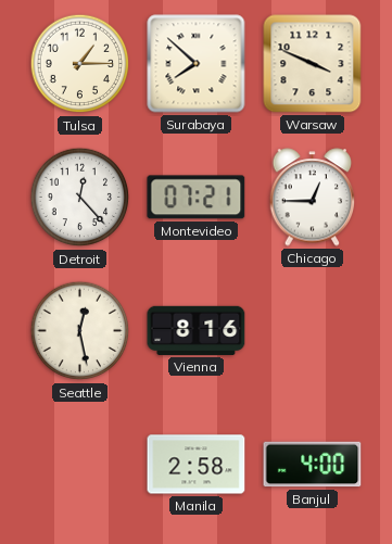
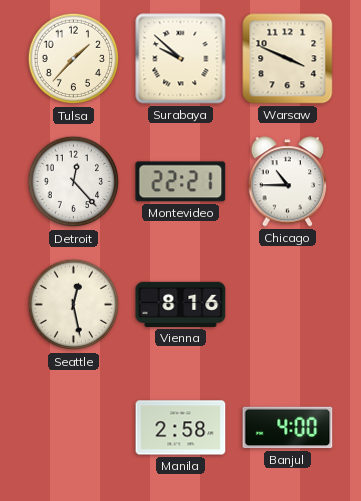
Tulsa: 1:15 -> 1:37 (74, 59)
Surabaya: 7:52 -> 9:52 (181, 59)
Montevideo: 07:21 -> 22:21 (181, 182)
Chicago: 12:45 -> 10:45 (288, 182)
